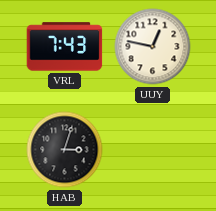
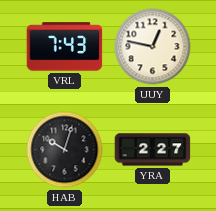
HAB: 3:03 -> 10:03 (65, 150)
YRA: none -> 2:27 (153, 150)
